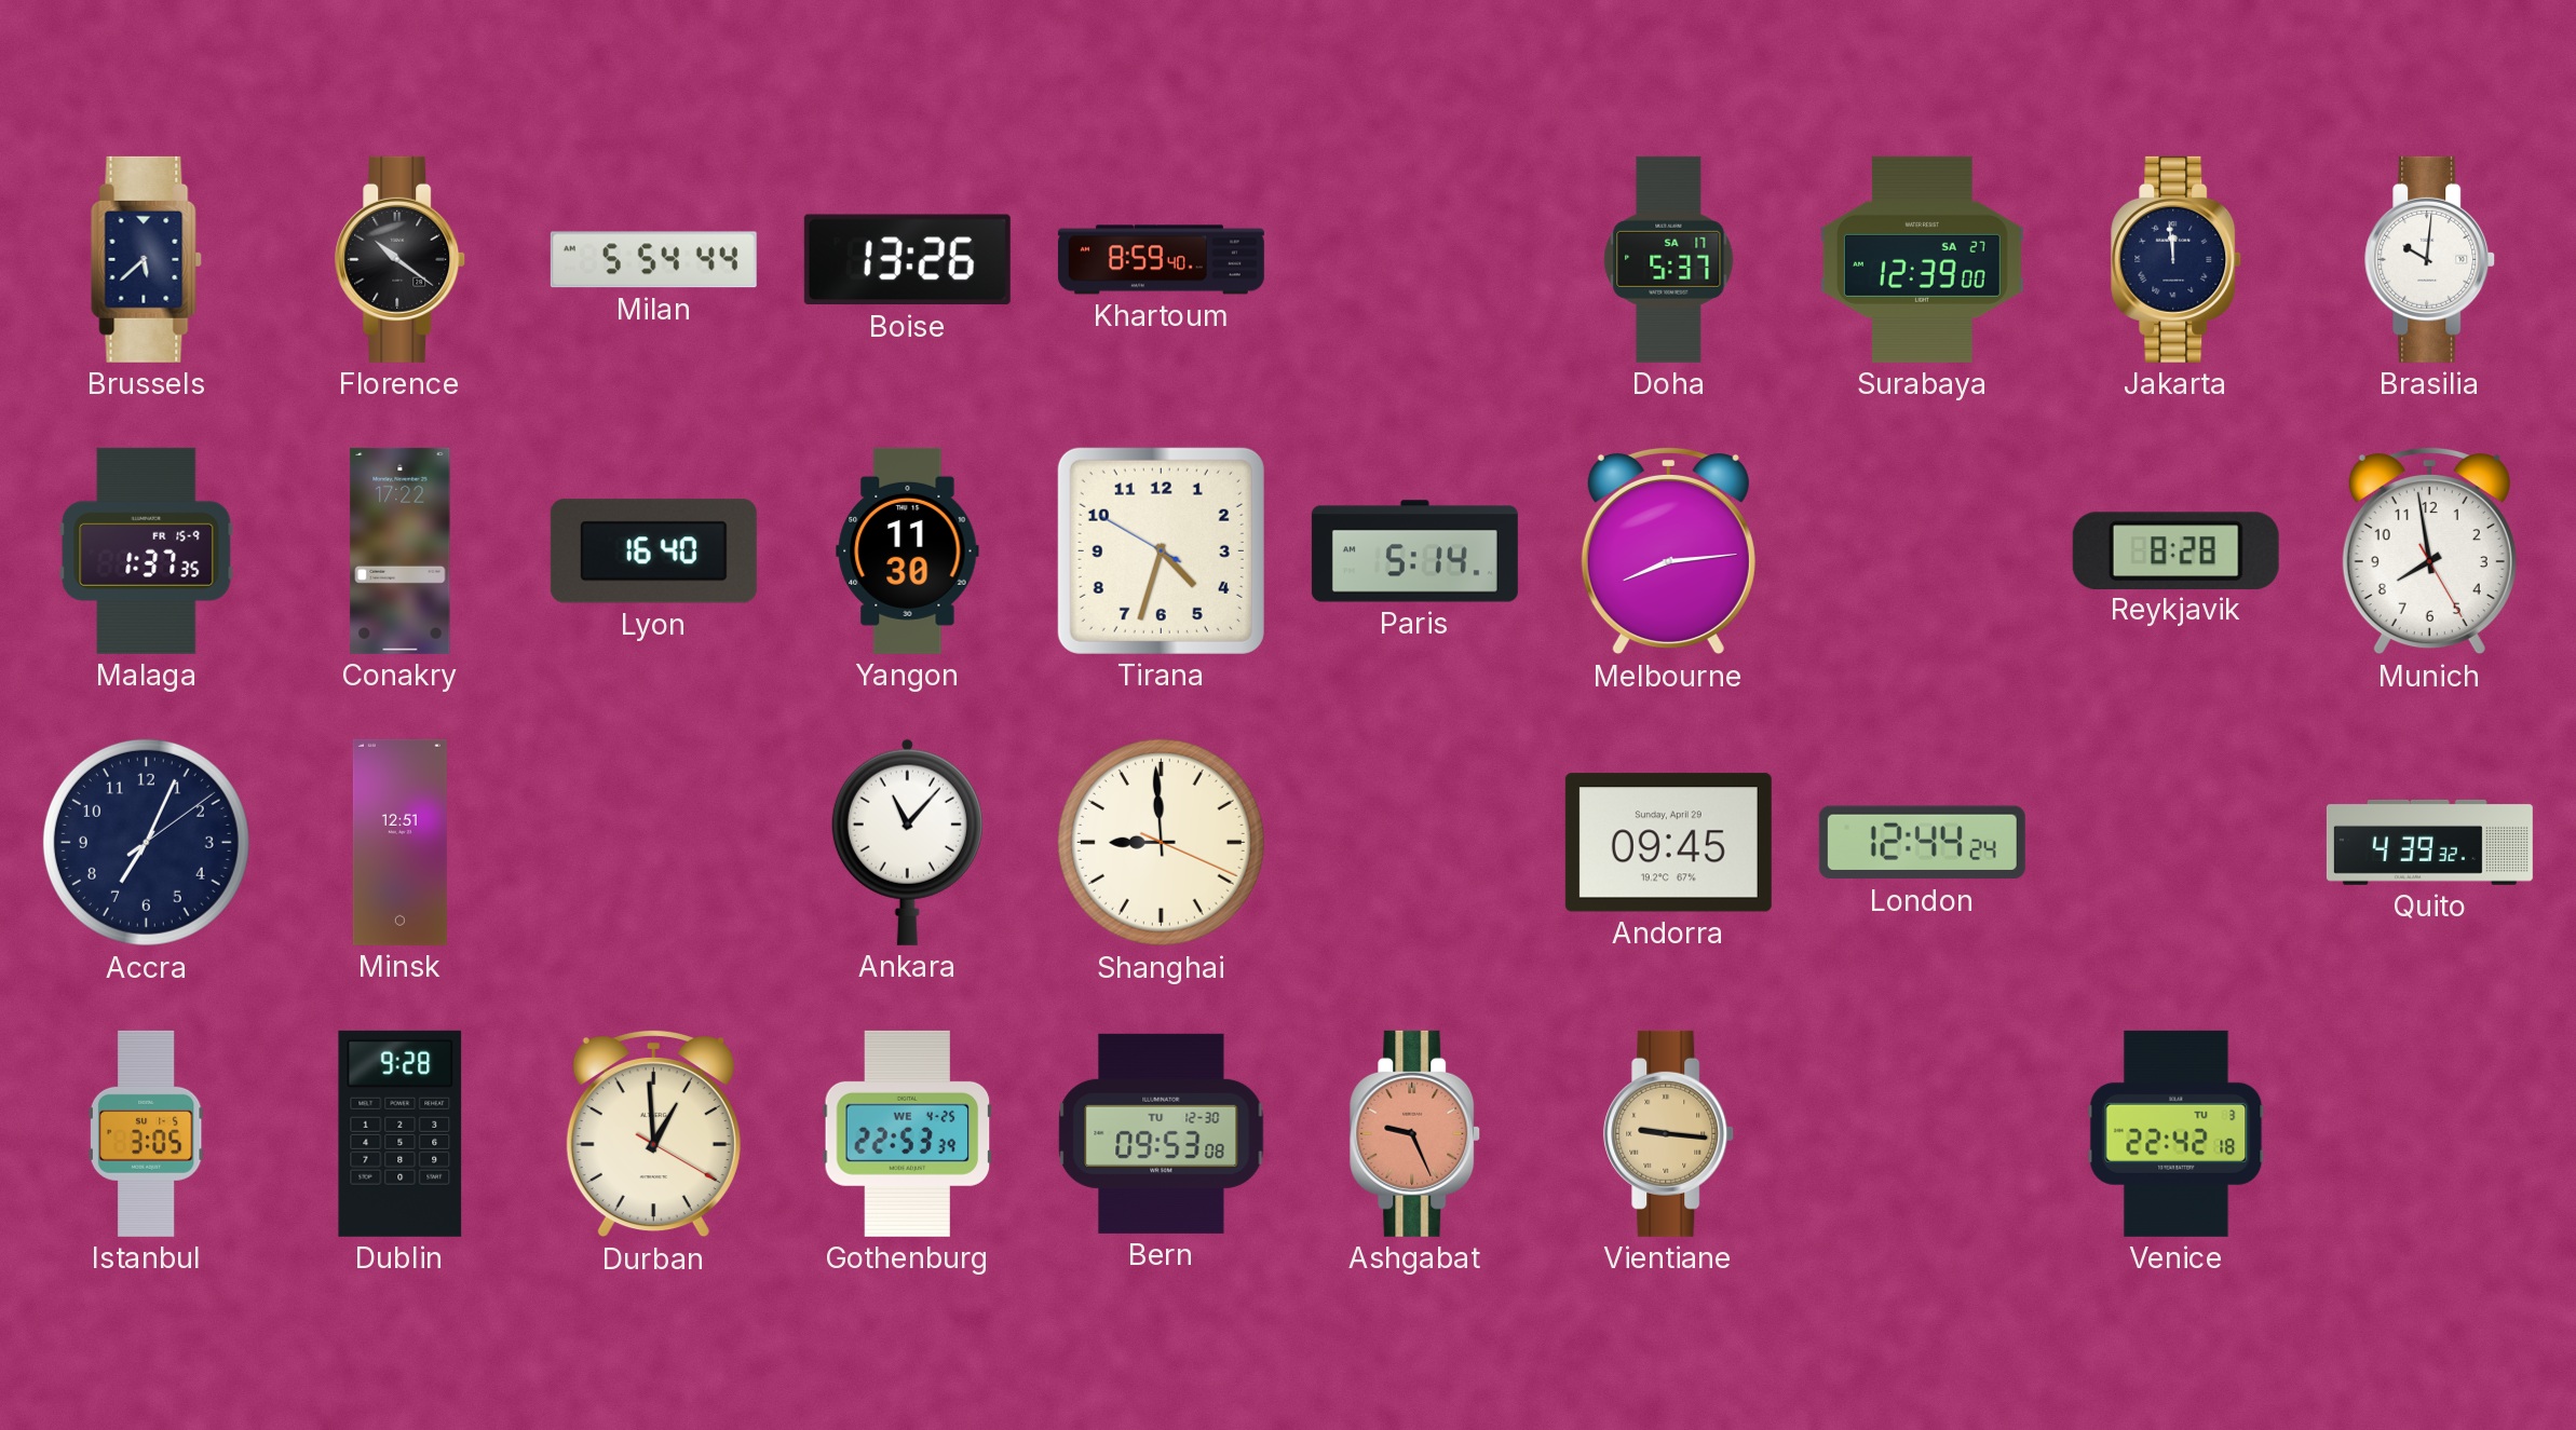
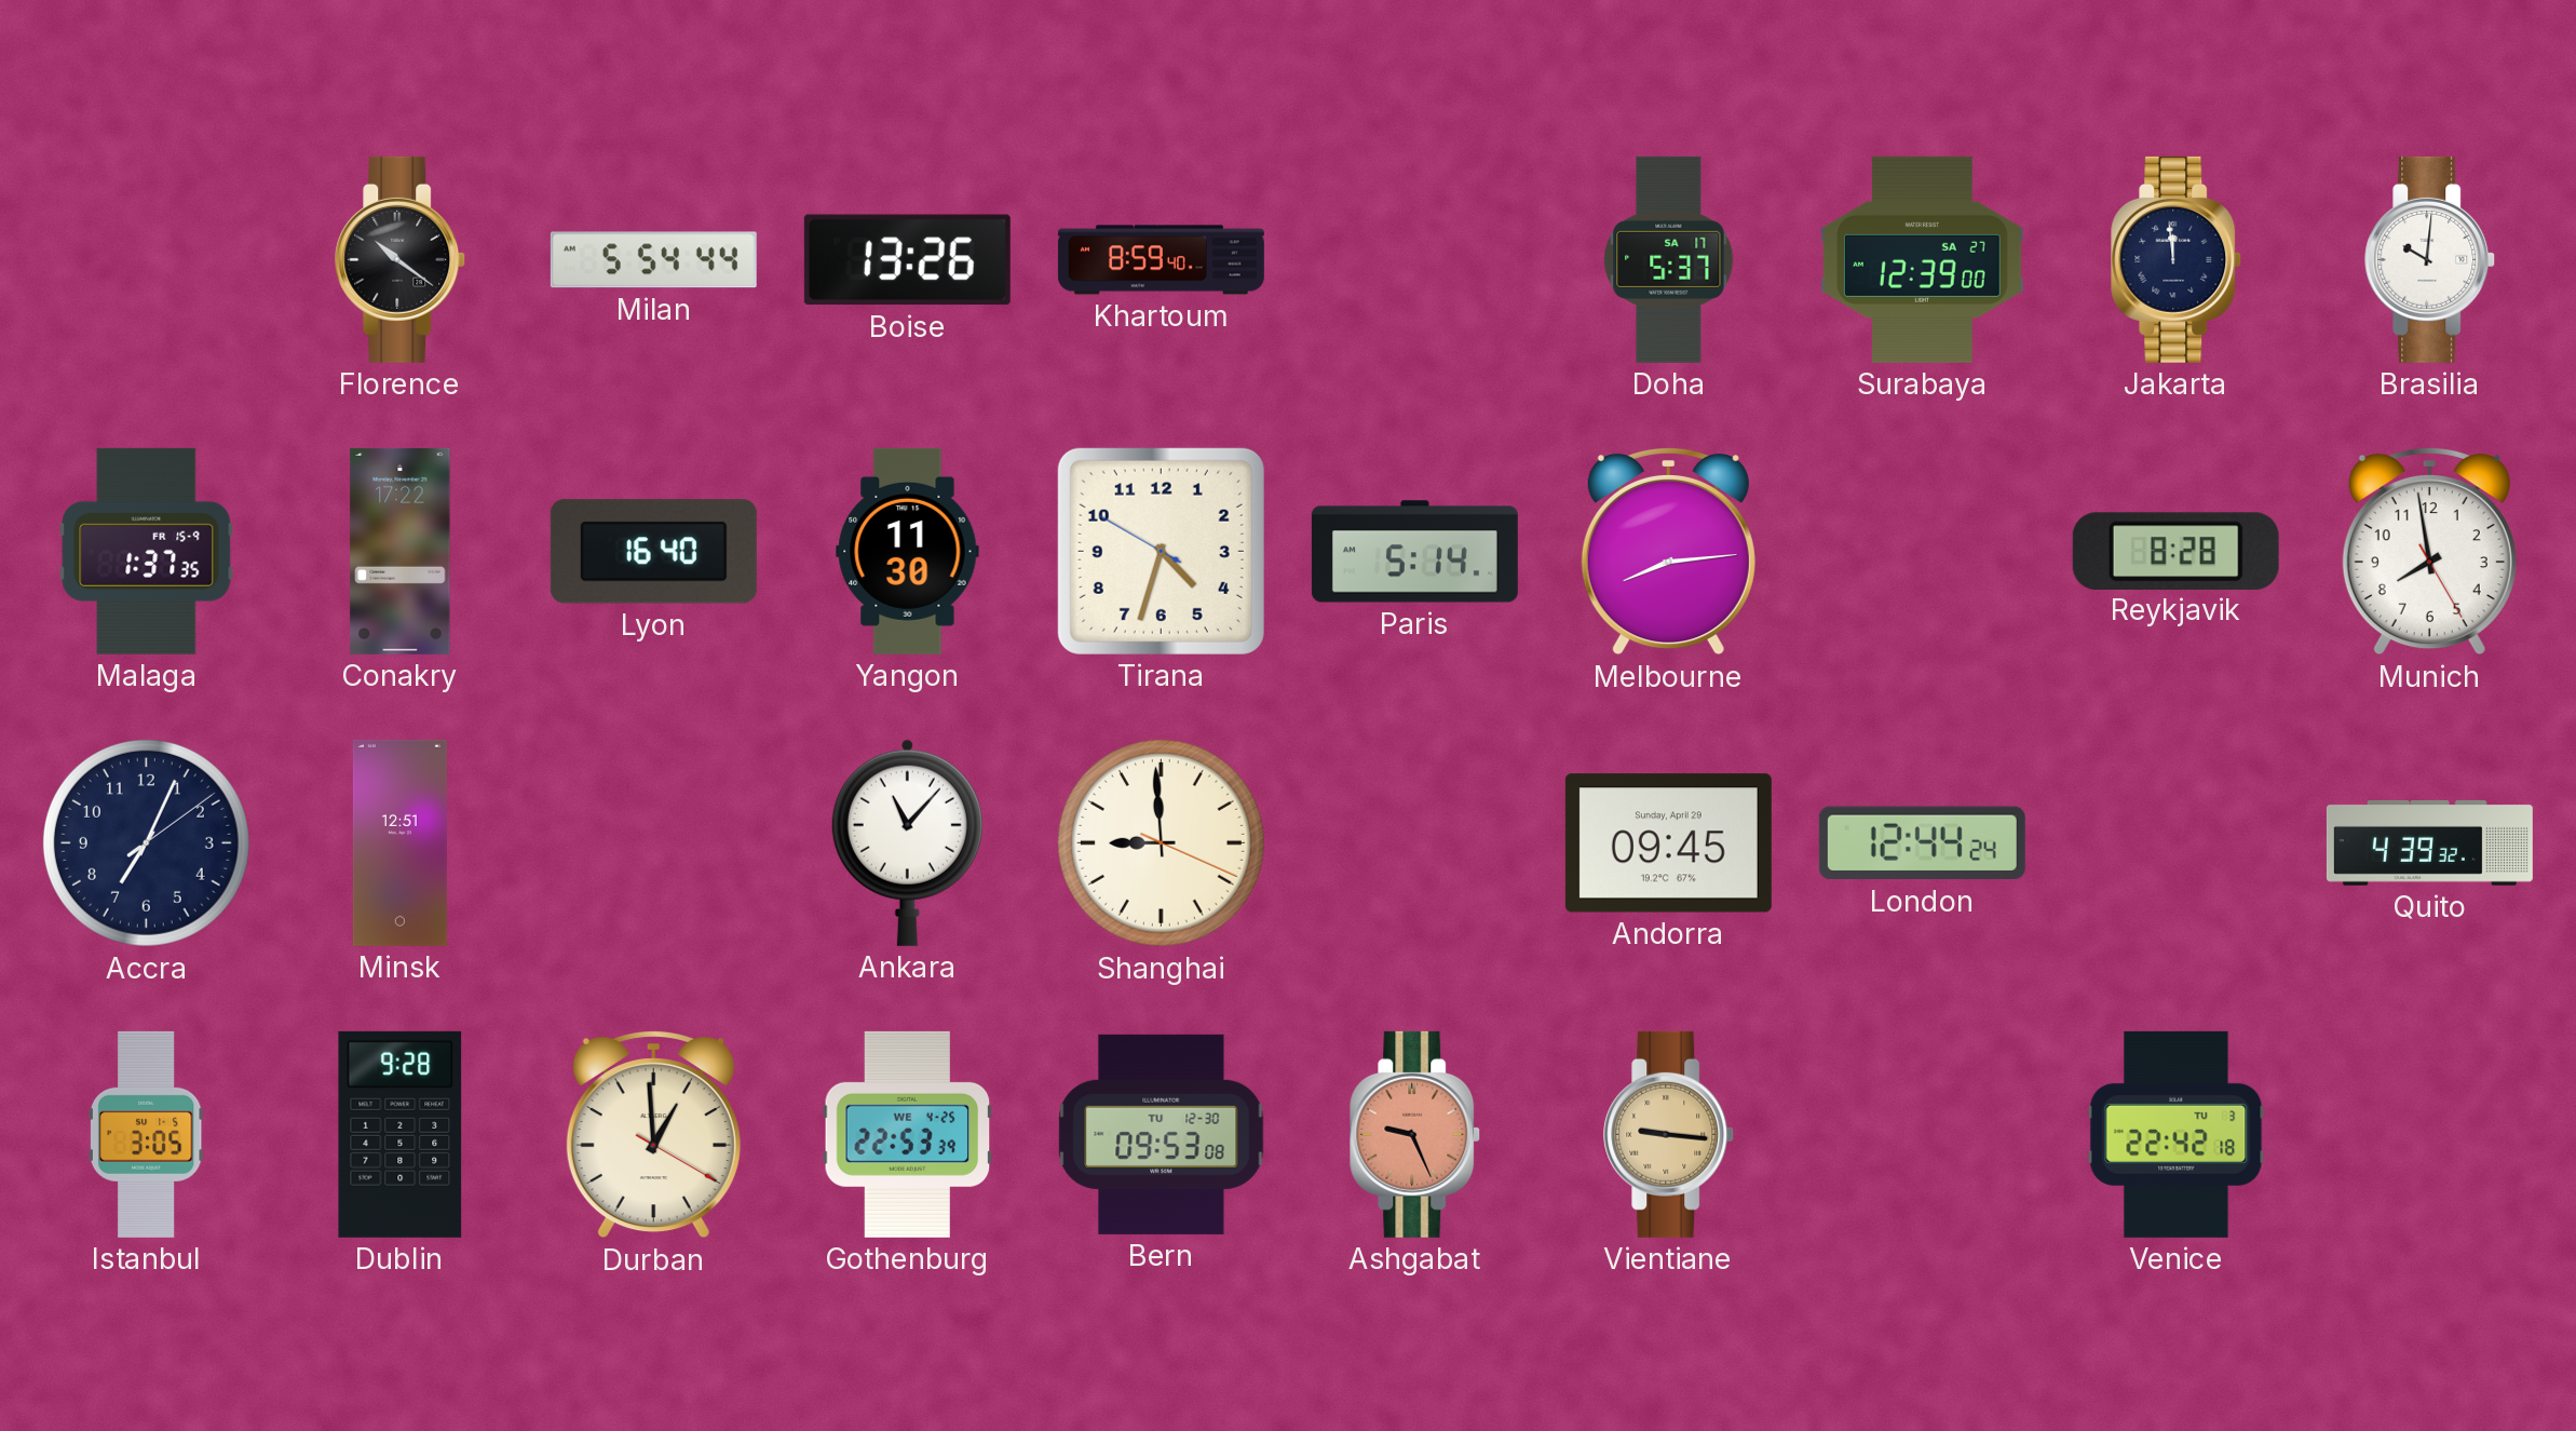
Brussels: 5:38 -> none (147, 259)
